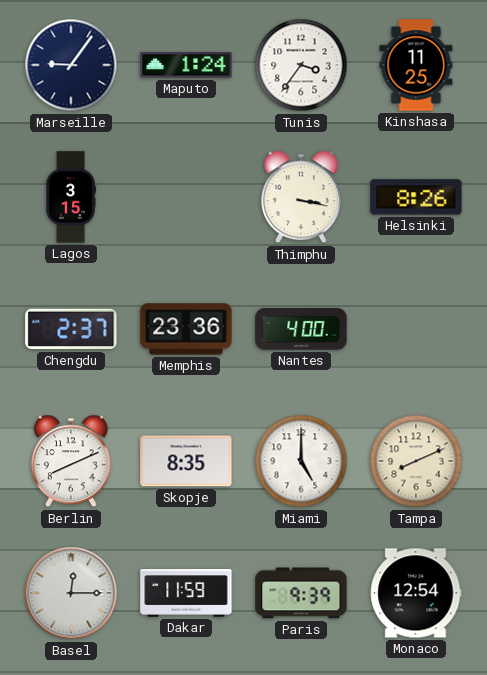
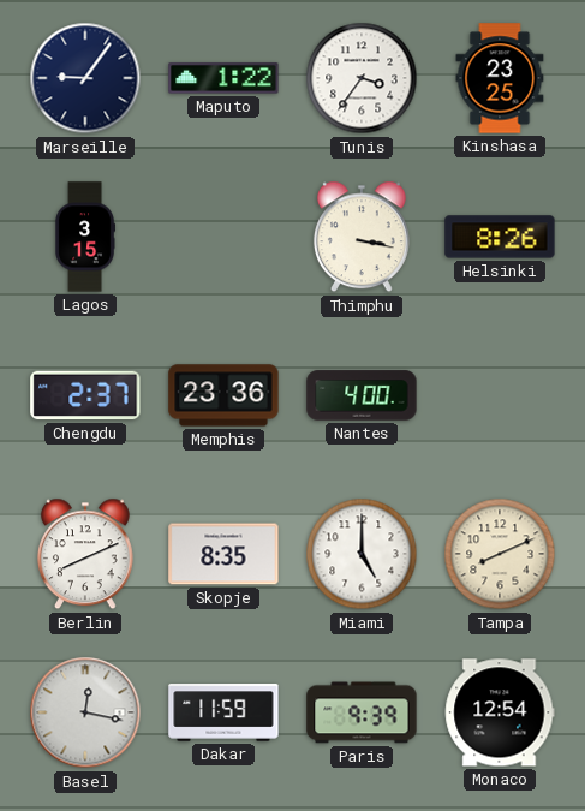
Maputo: 1:24 -> 1:22 (223, 78)
Kinshasa: 11:25 -> 23:25 (500, 78)
Basel: 12:15 -> 12:17 (85, 712)
